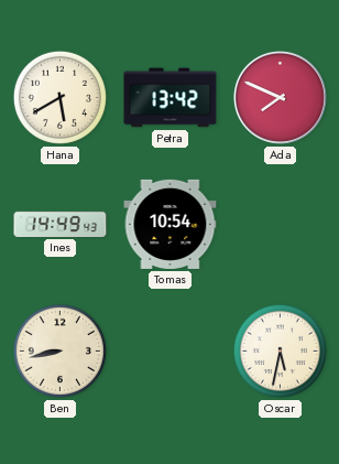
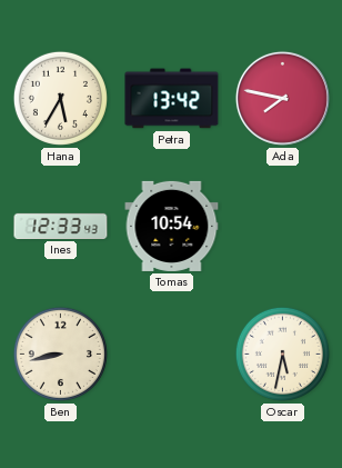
Hana: 5:40 -> 5:35 (60, 98)
Ada: 7:49 -> 7:47 (282, 98)
Ines: 14:49 -> 12:33 (61, 226)
